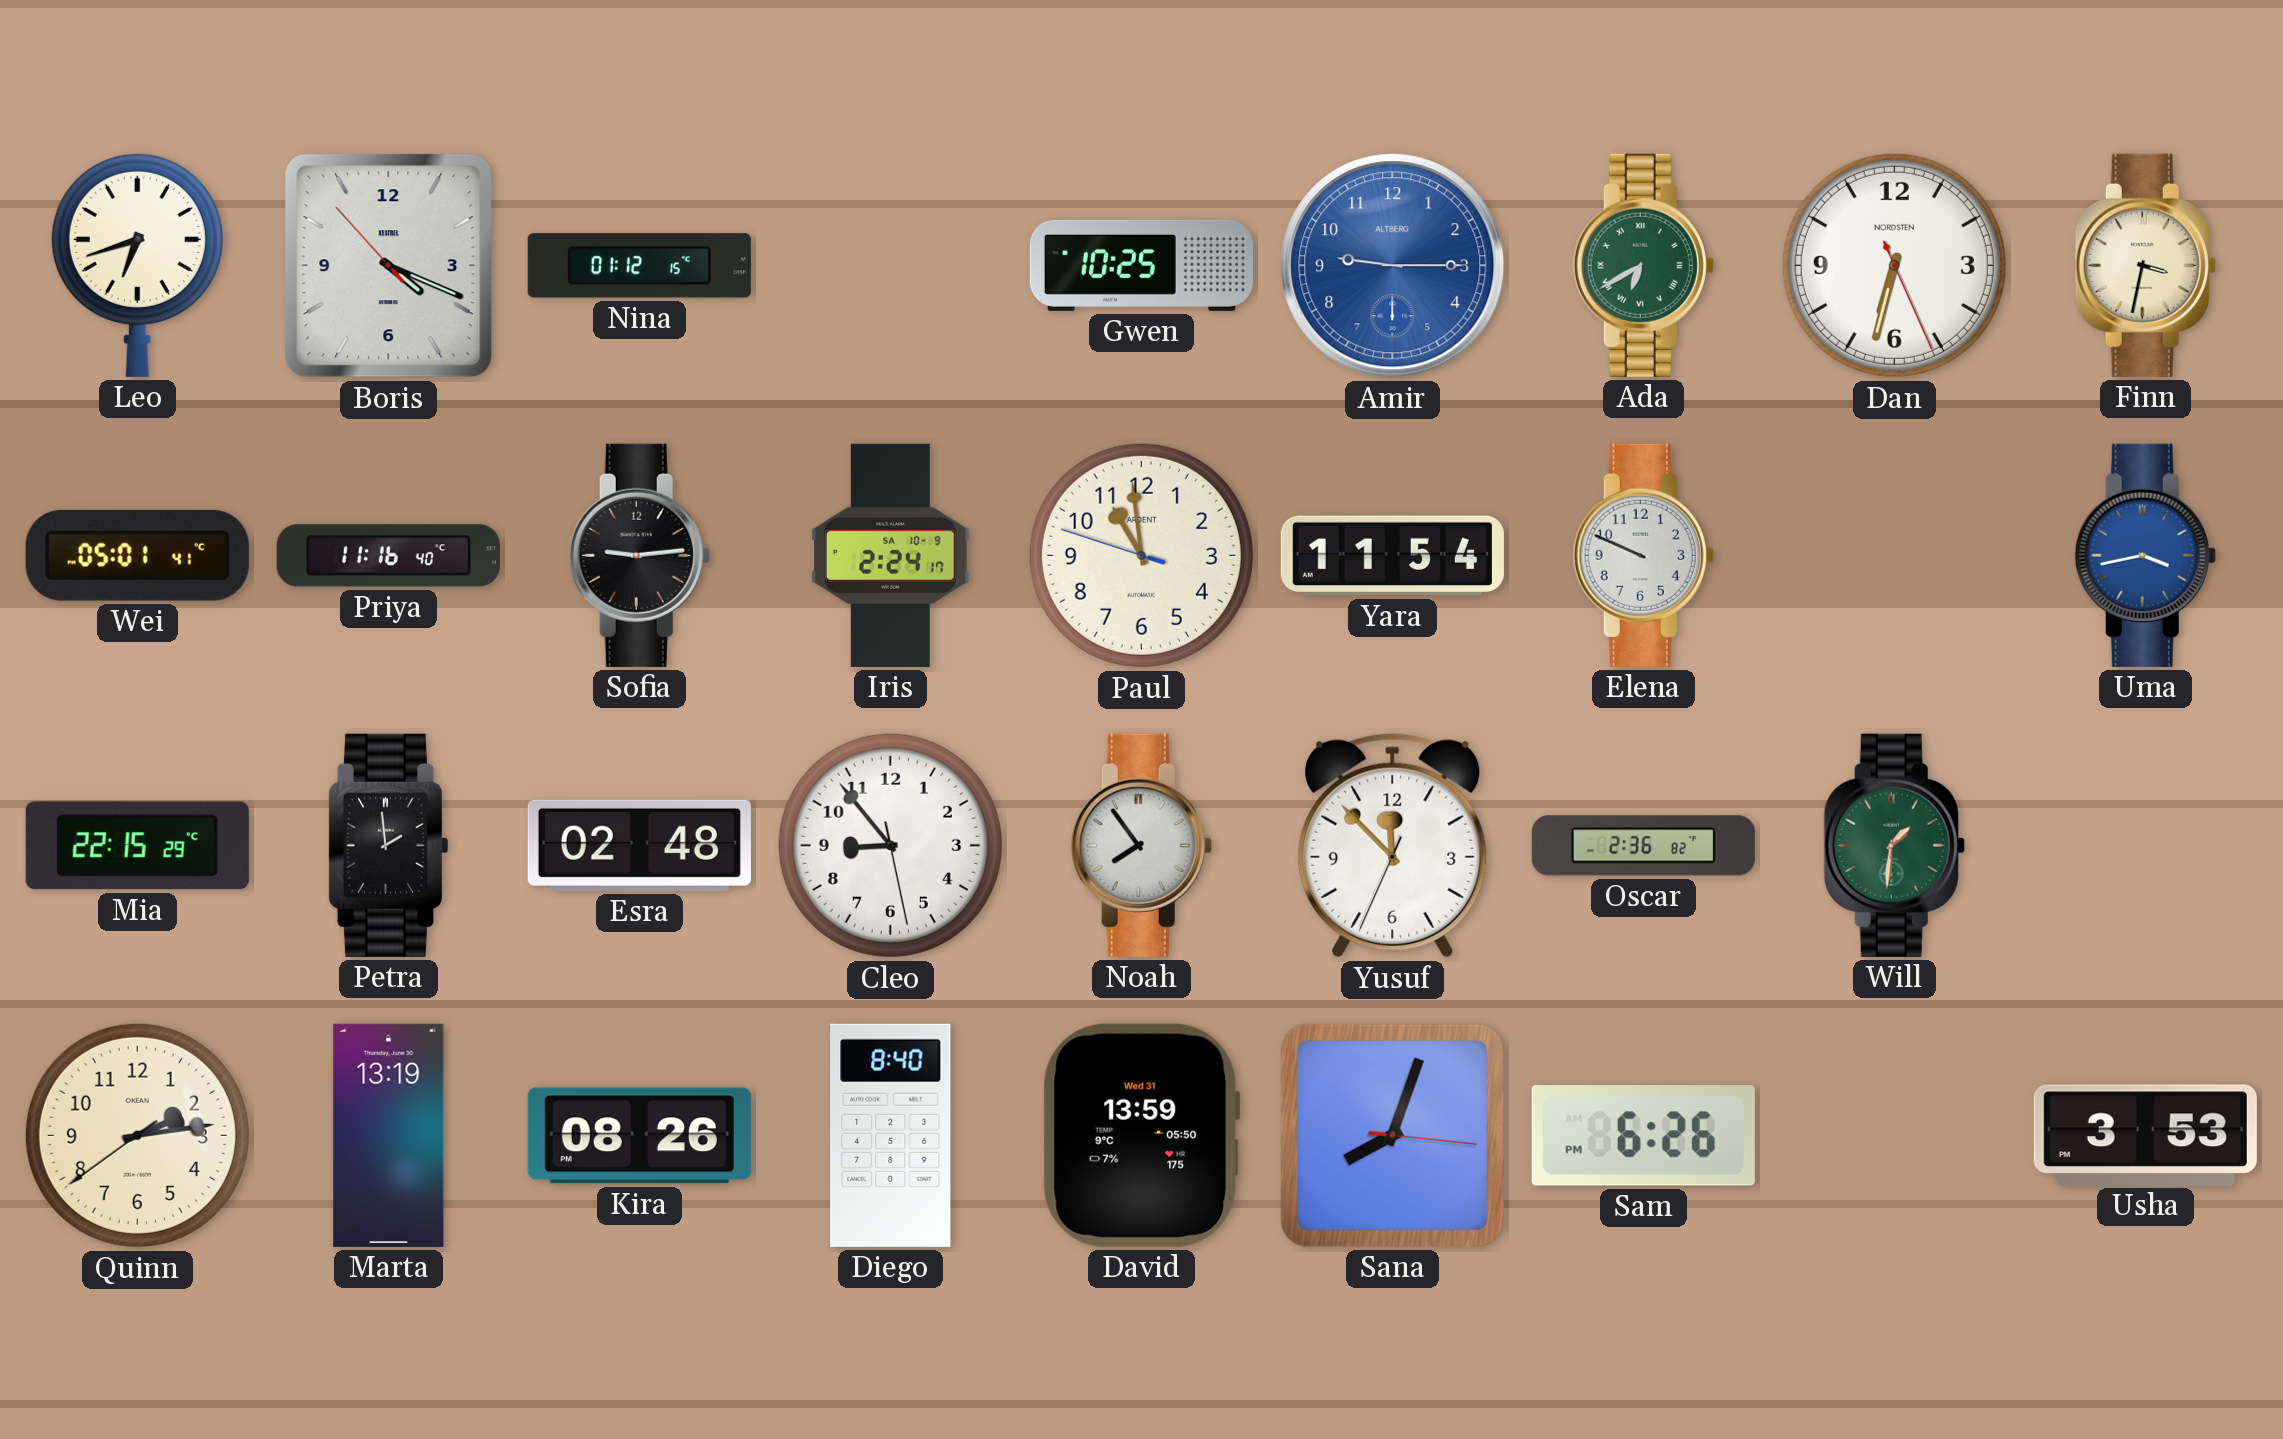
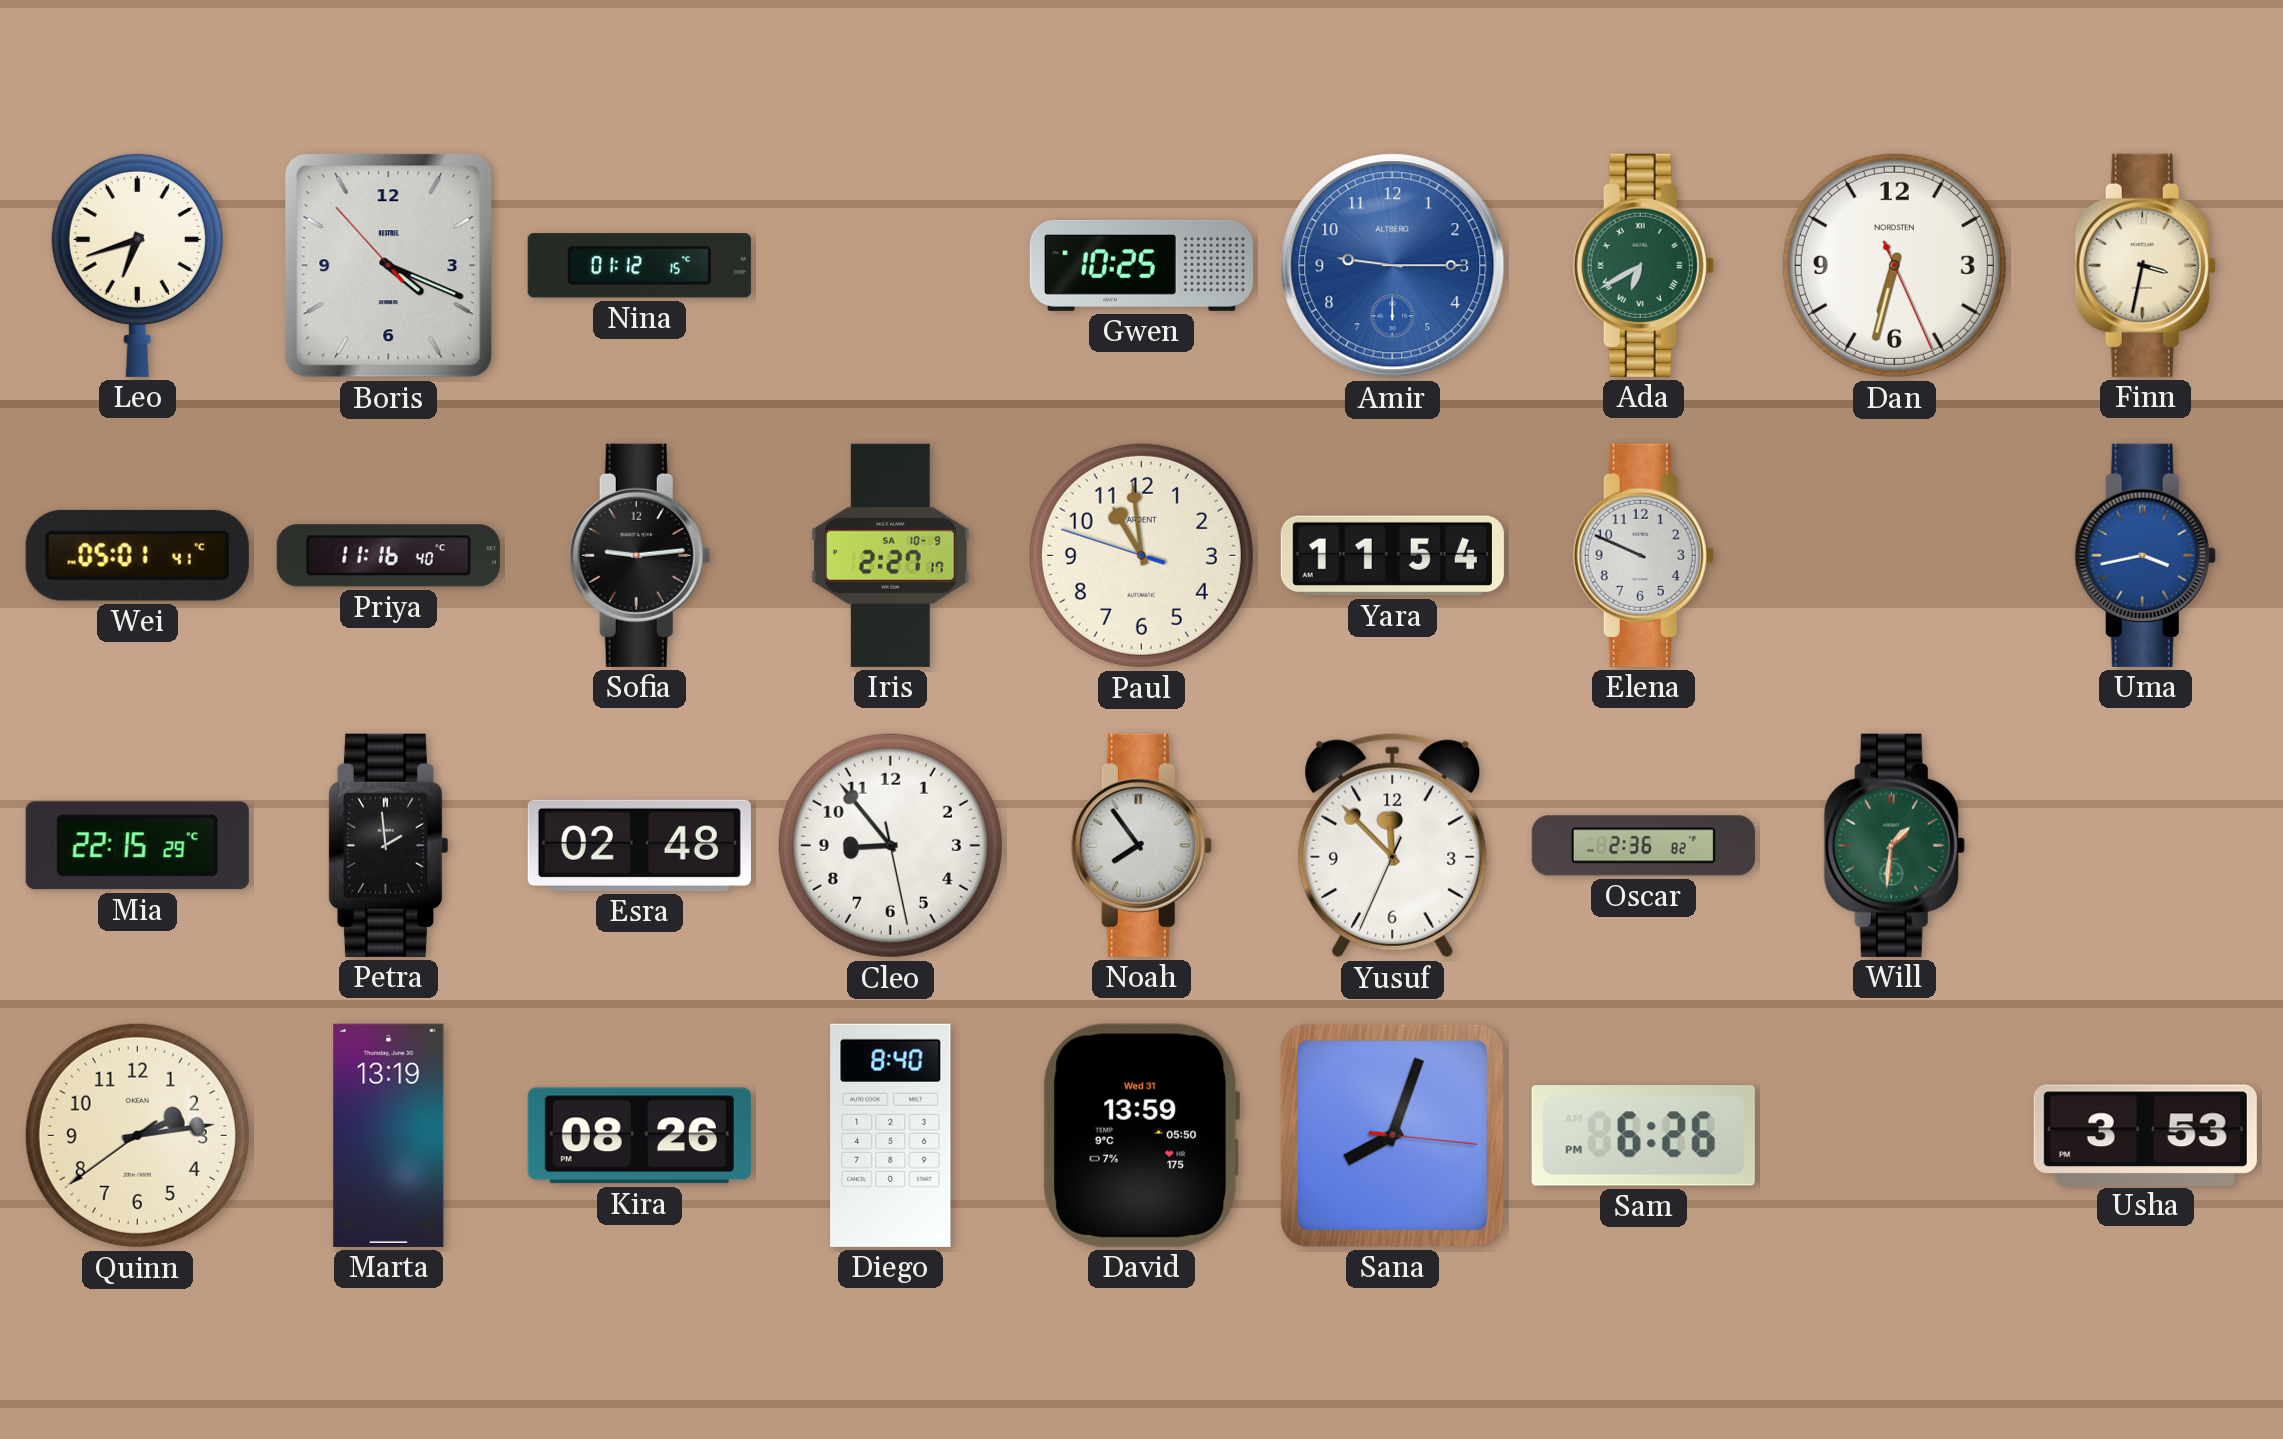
Iris: 2:24 -> 2:27 (890, 555)
